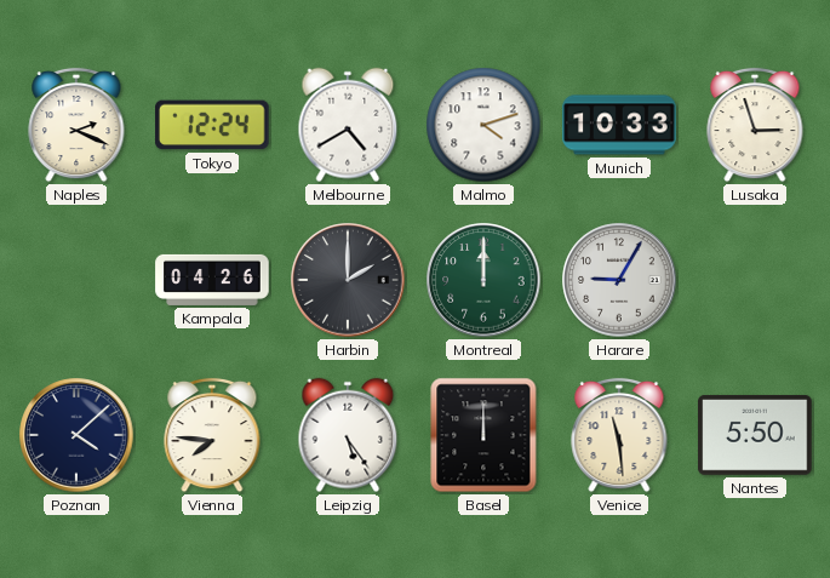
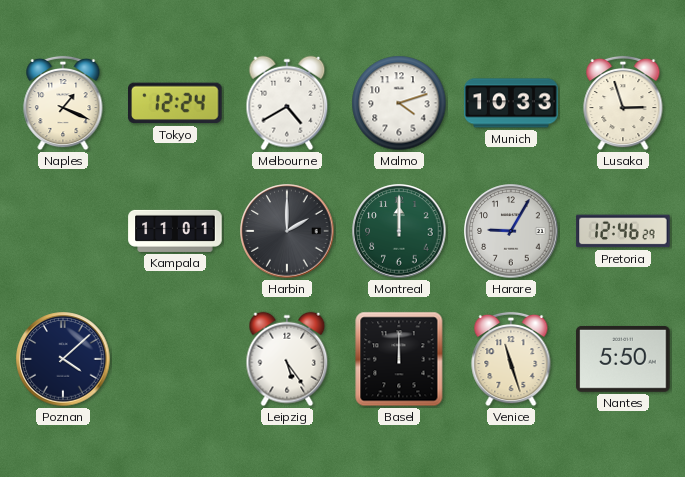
Naples: 2:19 -> 1:19 (63, 103)
Kampala: 04:26 -> 11:01 (175, 231)
Pretoria: none -> 12:46 (623, 231)
Vienna: 7:46 -> none (212, 435)
Venice: 11:29 -> 11:27 (511, 359)
